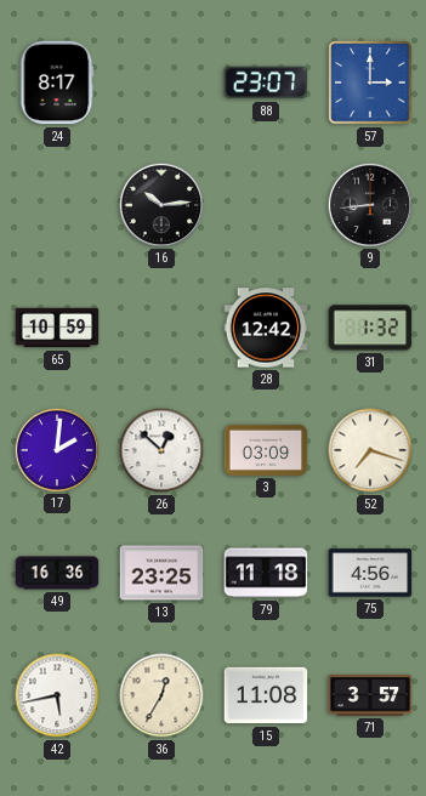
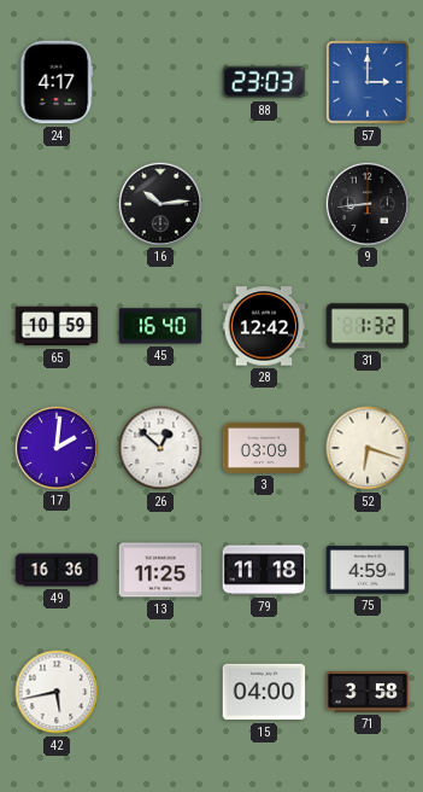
24: 8:17 -> 4:17 (57, 82)
88: 23:07 -> 23:03 (264, 82)
45: none -> 16:40 (160, 326)
52: 7:18 -> 6:18 (368, 448)
13: 23:25 -> 11:25 (160, 570)
75: 4:56 -> 4:59 (368, 570)
36: 12:35 -> none (161, 695)
15: 11:08 -> 04:00 (264, 692)
71: 3:57 -> 3:58 (368, 692)
